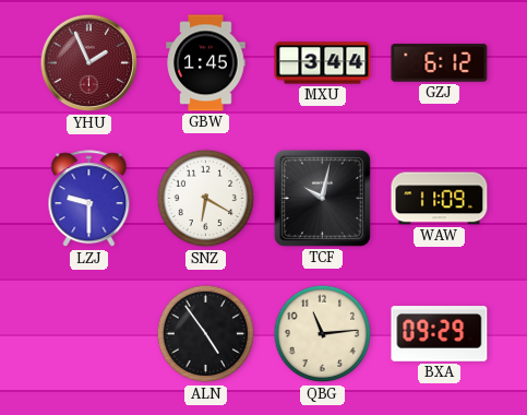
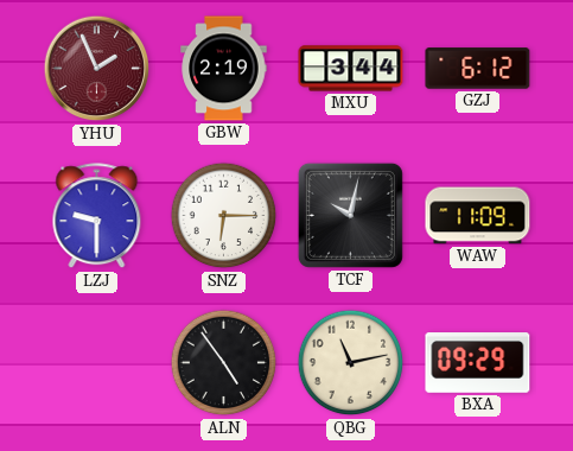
GBW: 1:45 -> 2:19 (224, 69)
SNZ: 6:20 -> 6:15 (224, 216)
QBG: 11:14 -> 11:13 (351, 363)
